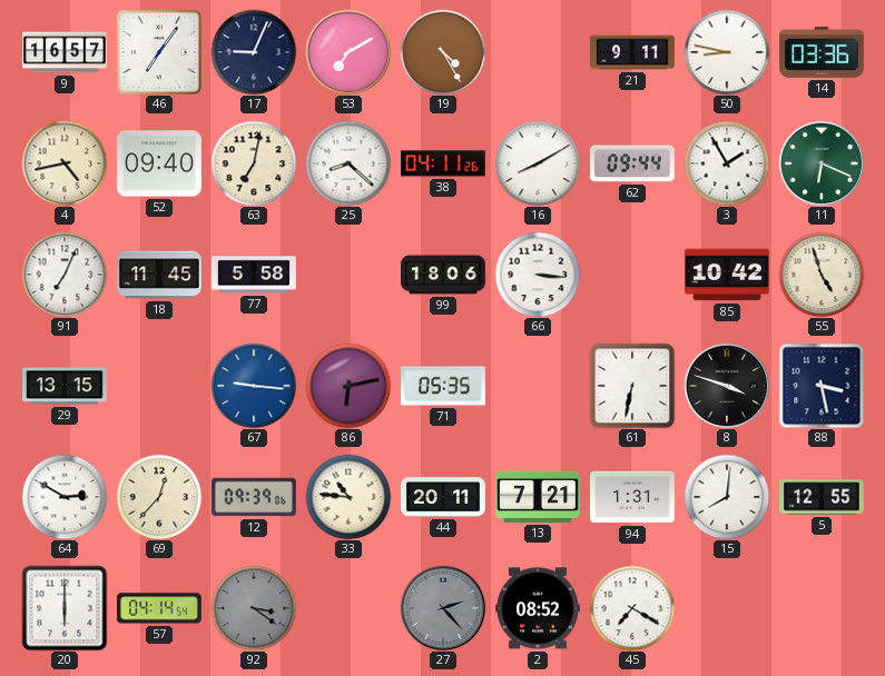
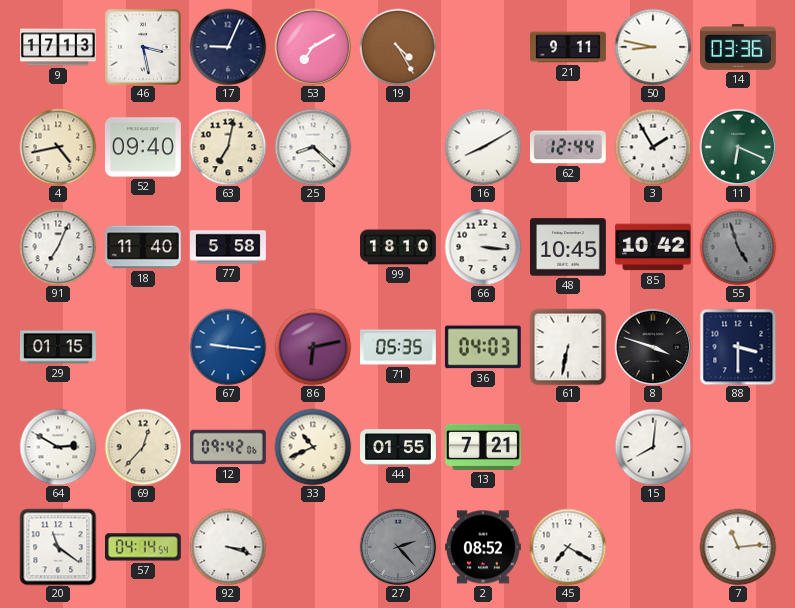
9: 16:57 -> 17:13 (59, 47)
46: 7:06 -> 3:28 (143, 47)
38: 04:11 -> none (444, 163)
62: 09:44 -> 12:44 (568, 147)
18: 11:45 -> 11:40 (144, 247)
99: 18:06 -> 18:10 (399, 247)
48: none -> 10:45 (569, 247)
55 dial: cream -> grey (738, 247)
29: 13:15 -> 01:15 (59, 347)
36: none -> 04:03 (483, 347)
88: 3:28 -> 3:30 (738, 347)
12: 09:39 -> 09:42 (229, 447)
33: 10:46 -> 10:41 (313, 447)
44: 20:11 -> 01:55 (399, 447)
94: 1:31 -> none (633, 497)
5: 12:55 -> none (823, 497)
20: 6:00 -> 11:21 (58, 547)
92: 3:21 -> 3:18 (228, 547)
92 dial: grey -> white (228, 547)
7: none -> 11:14 (738, 547)
